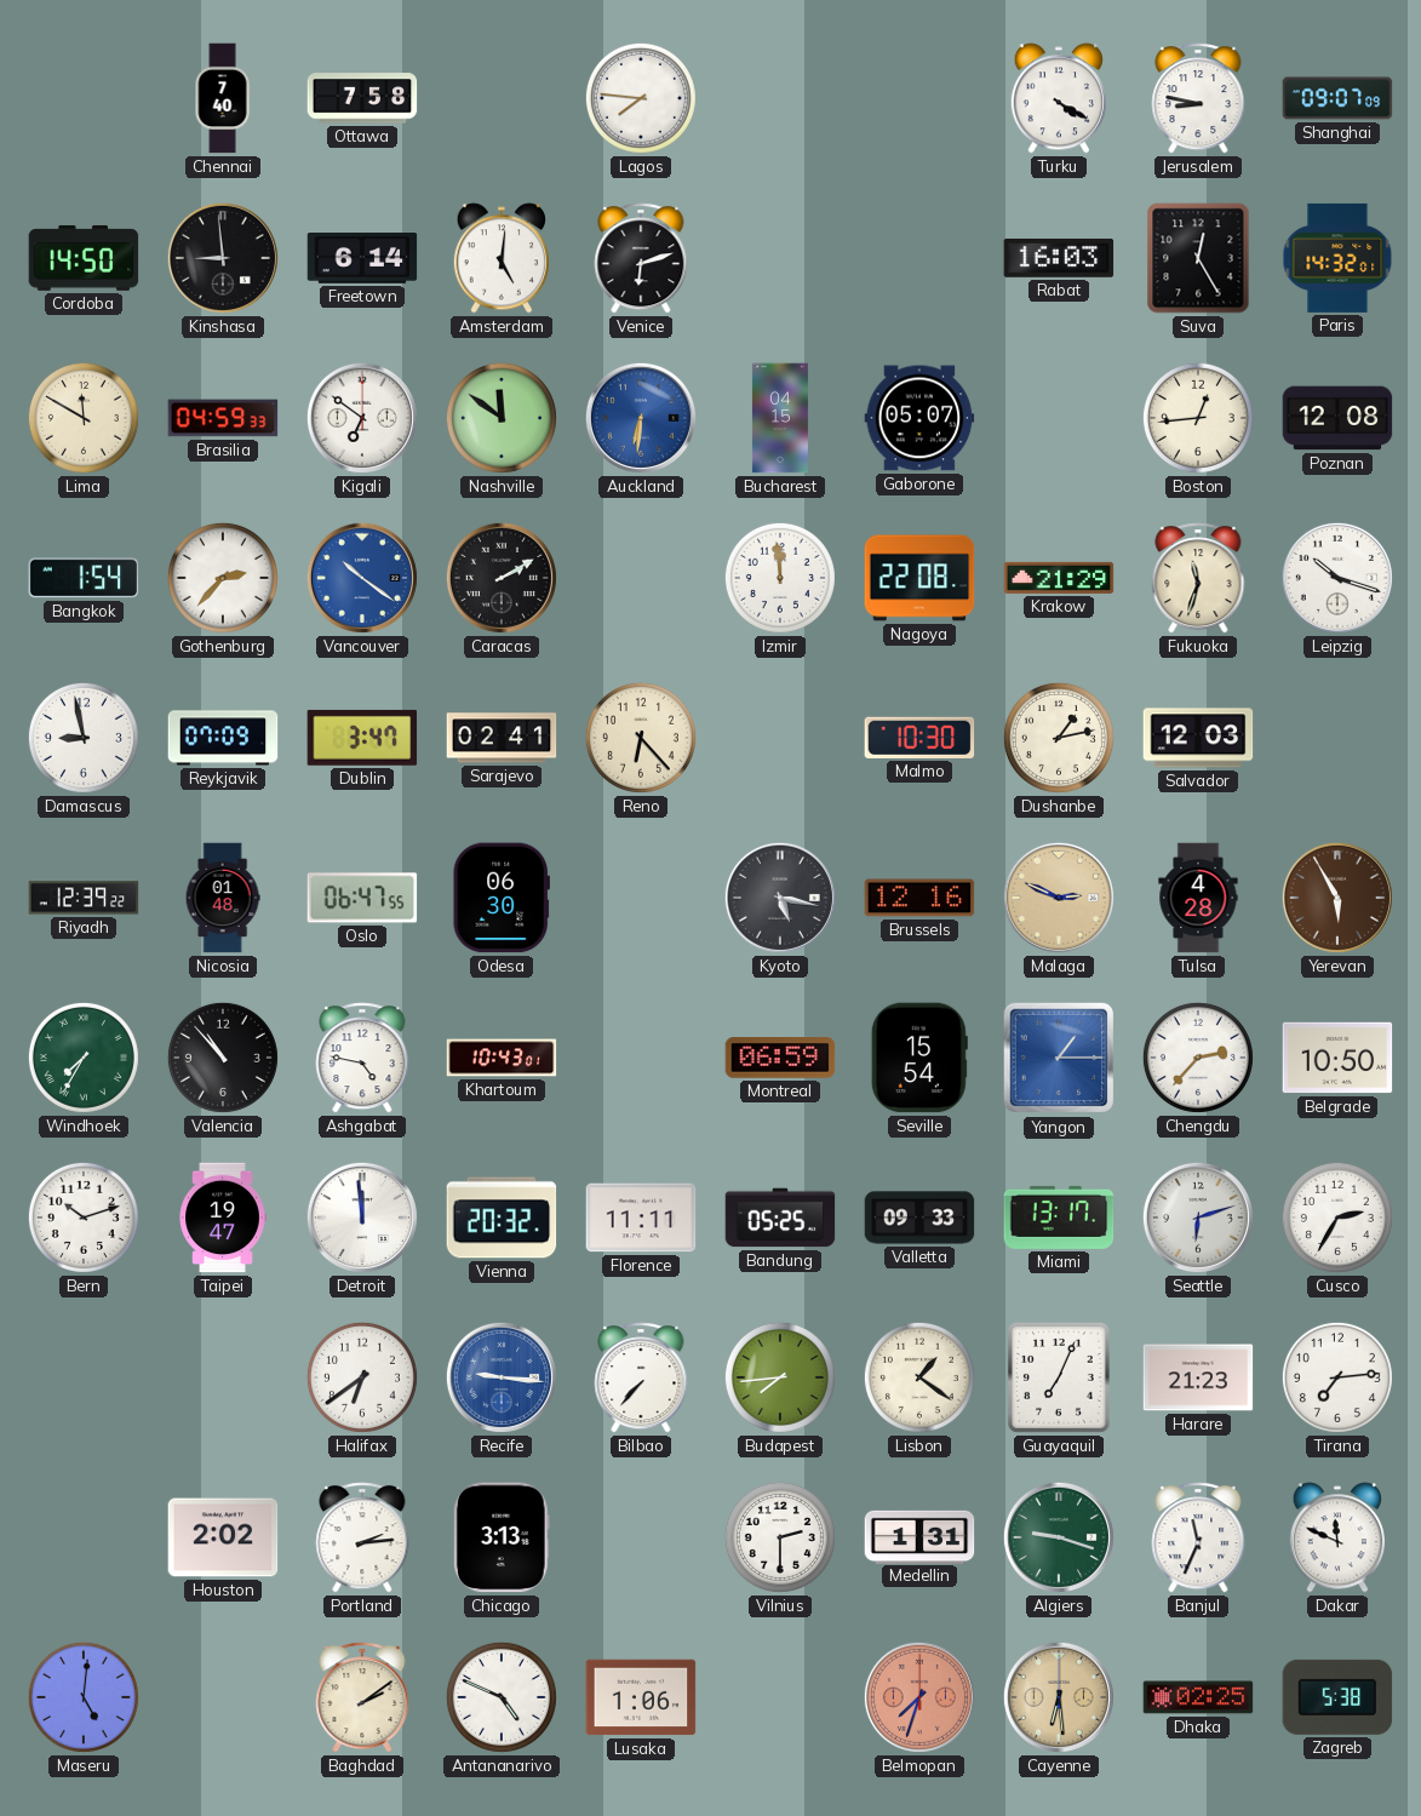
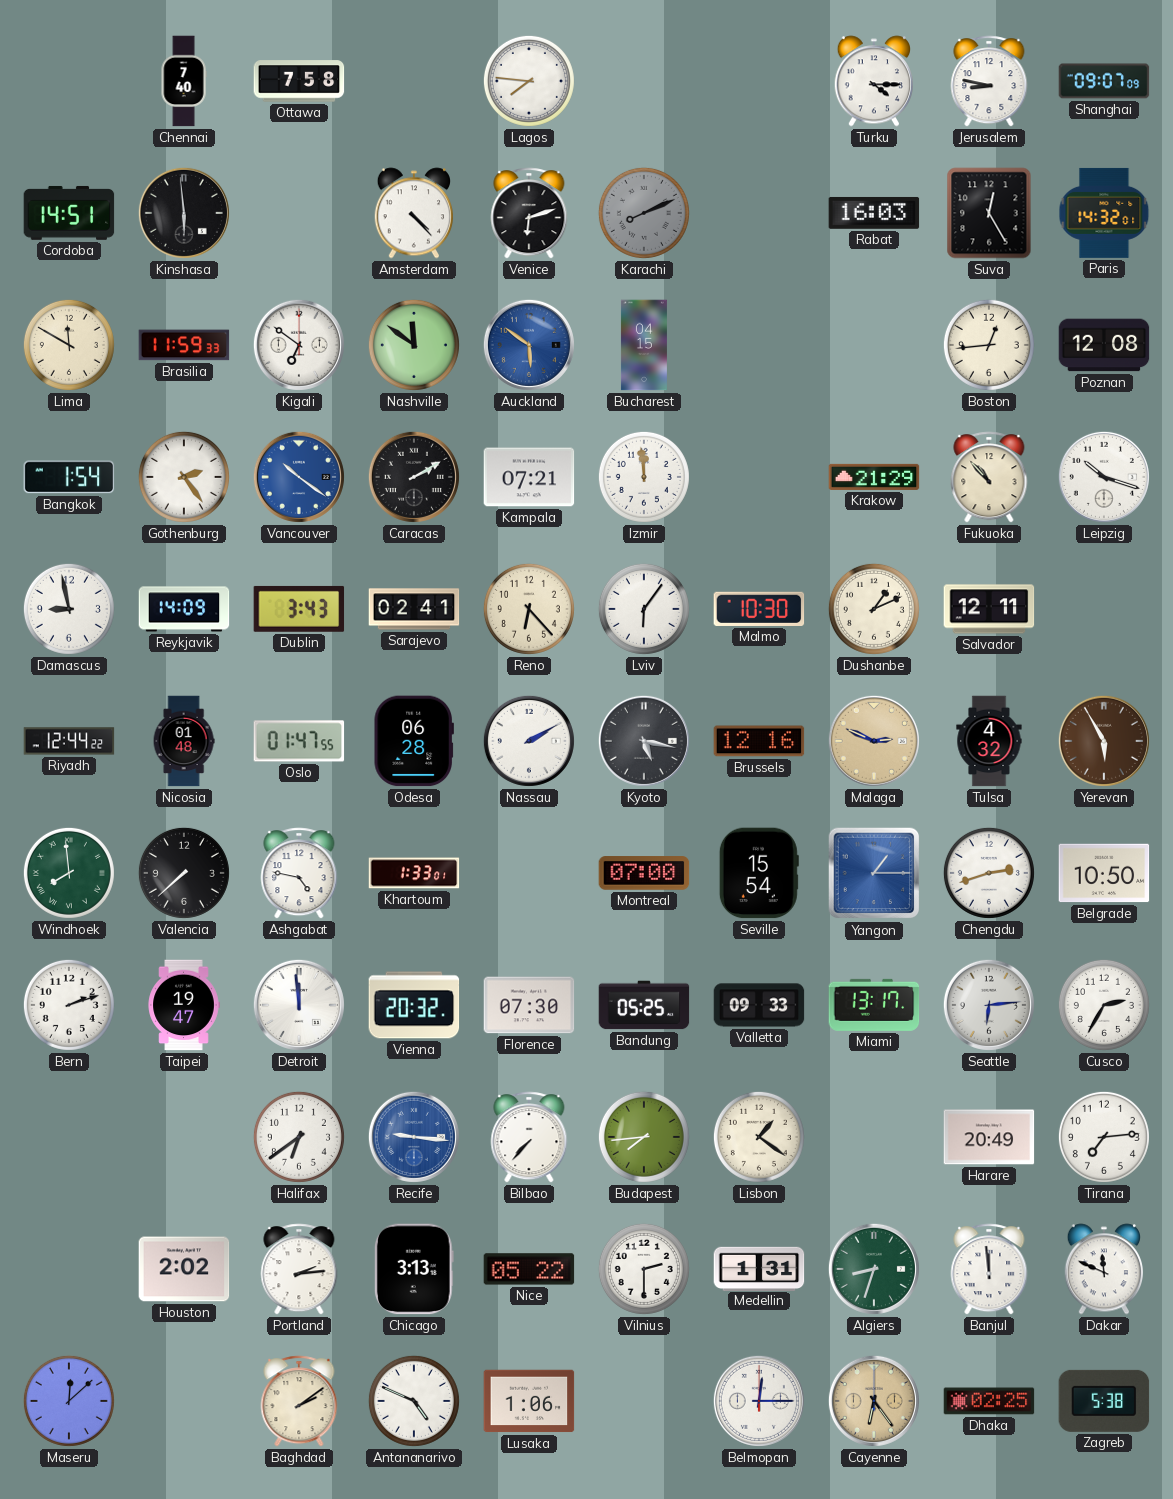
Turku: 4:20 -> 4:15 (873, 81)
Cordoba: 14:50 -> 14:51 (69, 213)
Kinshasa: 8:59 -> 5:59 (184, 213)
Freetown: 6:14 -> none (362, 259)
Amsterdam: 5:01 -> 4:23 (413, 213)
Karachi: none -> 8:11 (644, 213)
Brasilia: 04:59 -> 11:59 (184, 345)
Auckland: 6:31 -> 5:51 (529, 345)
Gaborone: 05:07 -> none (919, 418)
Gothenburg: 2:37 -> 2:24 (184, 477)
Kampala: none -> 07:21 (529, 477)
Nagoya: 22:08 -> none (919, 578)
Fukuoka: 11:33 -> 10:53 (989, 477)
Reykjavik: 07:09 -> 14:09 (184, 609)
Dublin: 3:47 -> 3:43 (299, 609)
Lviv: none -> 6:06 (644, 609)
Dushanbe: 1:13 -> 1:11 (874, 609)
Salvador: 12:03 -> 12:11 (989, 609)
Riyadh: 12:39 -> 12:44 (69, 741)
Oslo: 06:47 -> 01:47 (299, 741)
Odesa: 06:30 -> 06:28 (414, 741)
Nassau: none -> 2:10 (529, 741)
Tulsa: 4:28 -> 4:32 (989, 741)
Windhoek: 7:35 -> 7:59 (69, 873)
Valencia: 10:53 -> 7:38 (184, 873)
Khartoum: 10:43 -> 1:33 (414, 873)
Montreal: 06:59 -> 07:00 (644, 873)
Chengdu: 2:37 -> 2:42 (989, 873)
Bern: 10:12 -> 2:12 (69, 1005)
Florence: 11:11 -> 07:30 (529, 1005)
Seattle: 6:12 -> 6:14 (989, 1005)
Guayaquil: 7:04 -> none (1059, 1377)
Harare: 21:23 -> 20:49 (989, 1137)
Nice: none -> 05:22 (529, 1269)
Algiers: 9:18 -> 8:33 (874, 1269)
Banjul: 11:34 -> 11:59 (989, 1269)
Maseru: 5:01 -> 12:08 (69, 1401)
Belmopan: 7:33 -> 12:15 (759, 1401)
Belmopan dial: salmon -> white (759, 1401)
Cayenne: 6:29 -> 6:24 (874, 1401)
